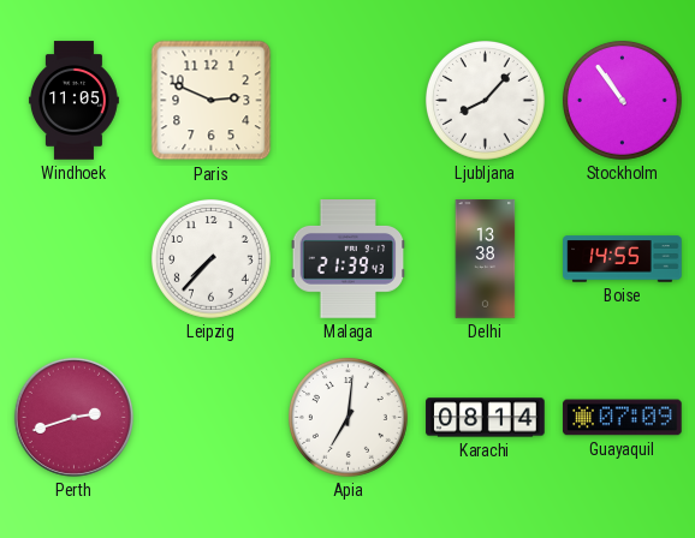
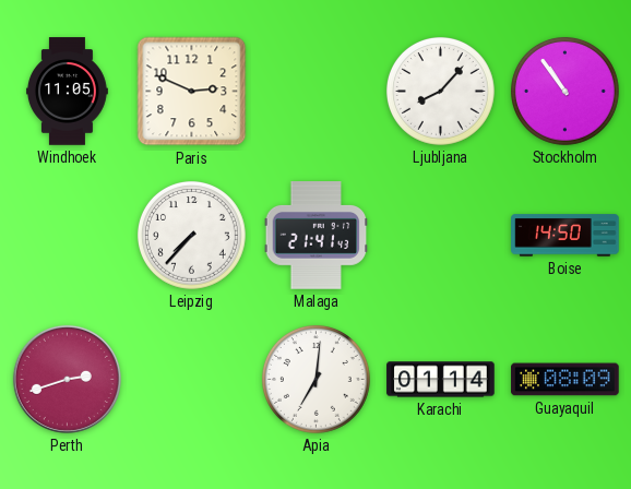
Malaga: 21:39 -> 21:41 (317, 236)
Delhi: 13:38 -> none (486, 259)
Boise: 14:55 -> 14:50 (565, 236)
Karachi: 08:14 -> 01:14 (441, 380)
Guayaquil: 07:09 -> 08:09 (565, 380)
